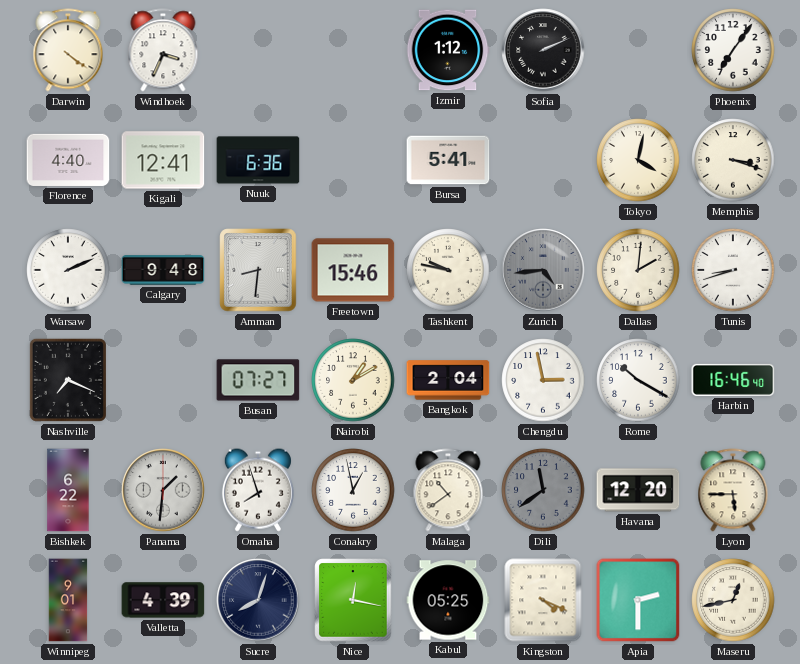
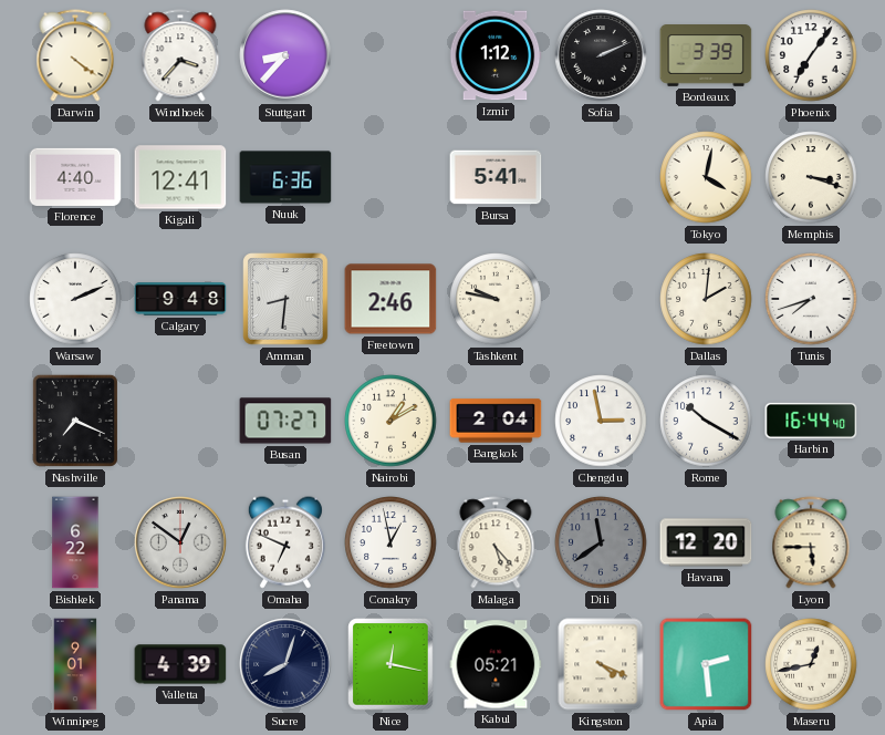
Windhoek: 3:34 -> 3:37 (180, 55)
Stuttgart: none -> 8:37 (285, 55)
Bordeaux: none -> 3:39 (706, 56)
Freetown: 15:46 -> 2:46 (391, 299)
Zurich: 4:44 -> none (543, 270)
Tunis: 8:42 -> 7:42 (811, 299)
Harbin: 16:46 -> 16:44 (811, 421)
Panama: 1:31 -> 12:51 (180, 542)
Omaha: 7:57 -> 6:49 (285, 542)
Malaga: 10:39 -> 5:23 (496, 542)
Kabul: 05:25 -> 05:21 (496, 664)
Apia: 2:30 -> 2:29 (706, 664)
